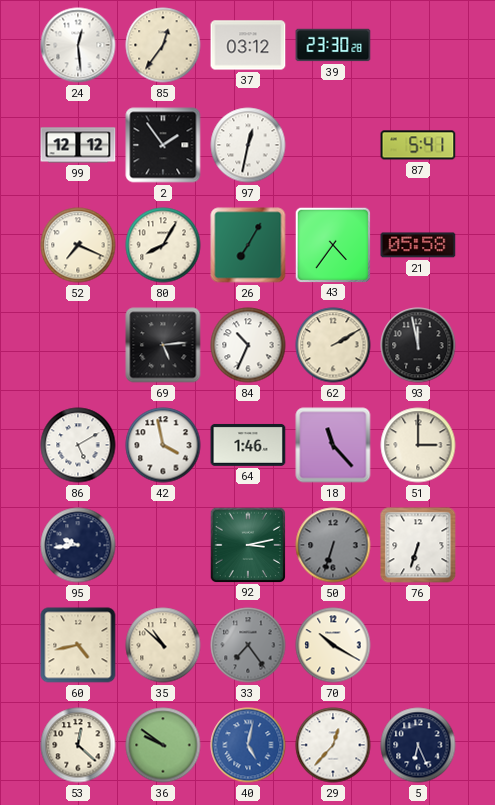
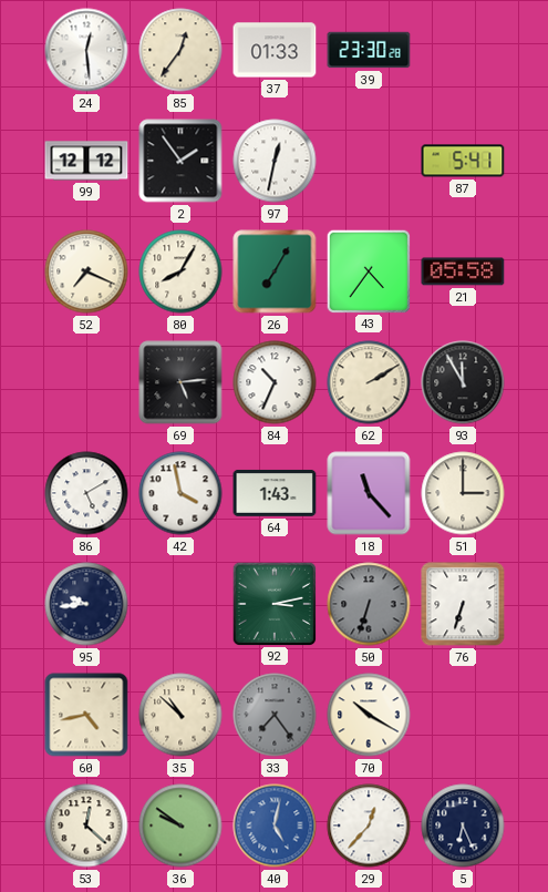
37: 03:12 -> 01:33 (275, 50)
93: 11:58 -> 11:55 (463, 382)
64: 1:46 -> 1:43 (275, 493)
